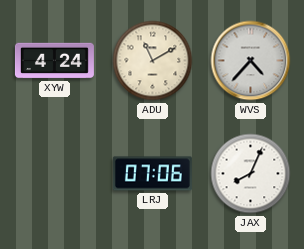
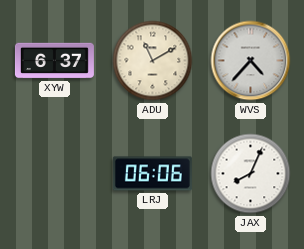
XYW: 4:24 -> 6:37 (54, 61)
LRJ: 07:06 -> 06:06 (152, 174)
